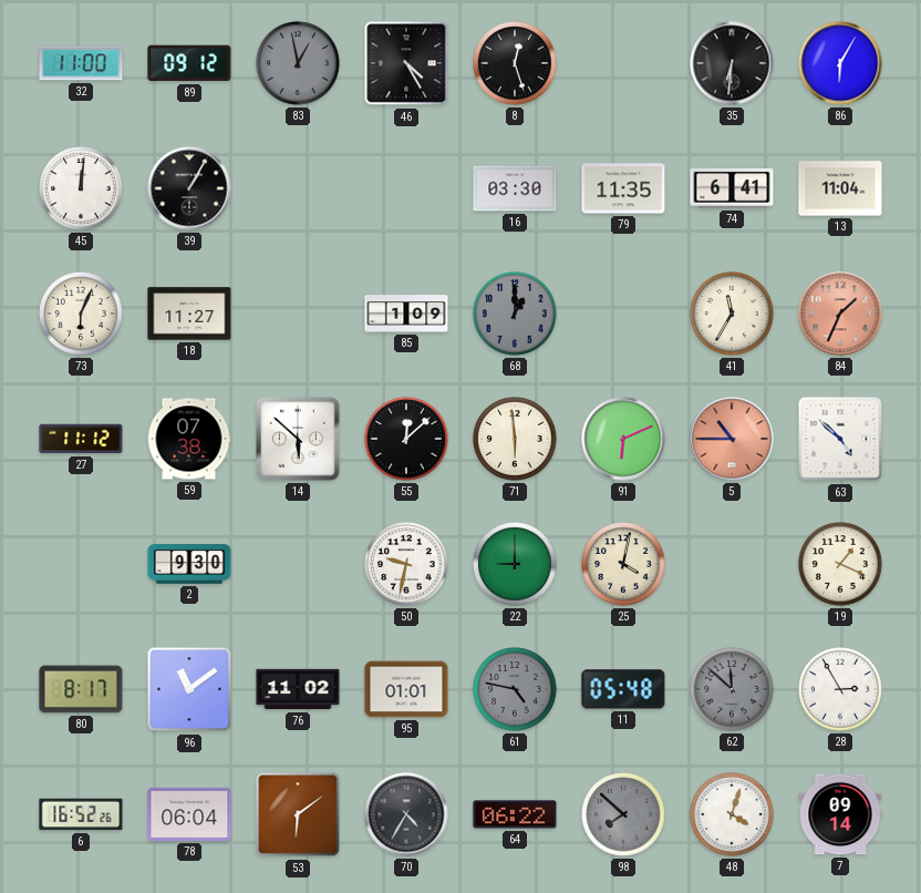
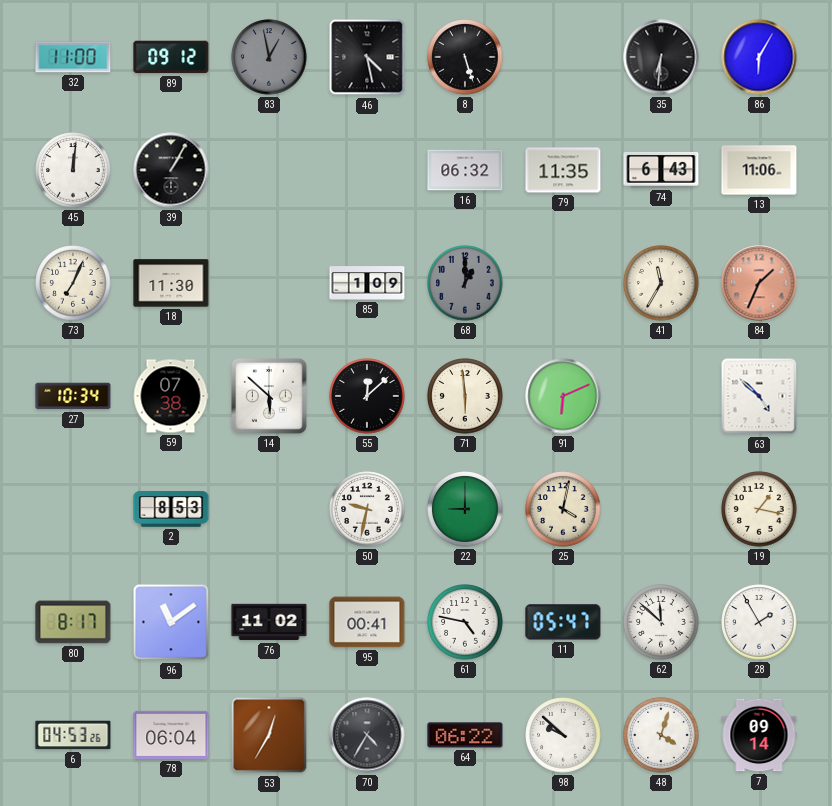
46: 4:25 -> 4:28 (367, 57)
8: 12:27 -> 5:27 (465, 57)
16: 03:30 -> 06:32 (465, 170)
74: 6:41 -> 6:43 (661, 171)
13: 11:04 -> 11:06 (759, 170)
73: 6:04 -> 7:04 (73, 283)
18: 11:27 -> 11:30 (171, 283)
27: 11:12 -> 10:34 (73, 396)
5: 10:45 -> none (732, 439)
2: 9:30 -> 8:53 (171, 509)
19: 1:19 -> 1:17 (759, 509)
95: 01:01 -> 00:41 (367, 622)
61 dial: grey -> white (465, 622)
11: 05:48 -> 05:47 (563, 622)
62 dial: grey -> white (661, 622)
28: 2:55 -> 1:55 (759, 622)
6: 16:52 -> 04:53 (73, 735)
53: 6:09 -> 12:35 (269, 735)
98: 7:52 -> 9:52 (563, 735)
98 dial: grey -> white (563, 735)
